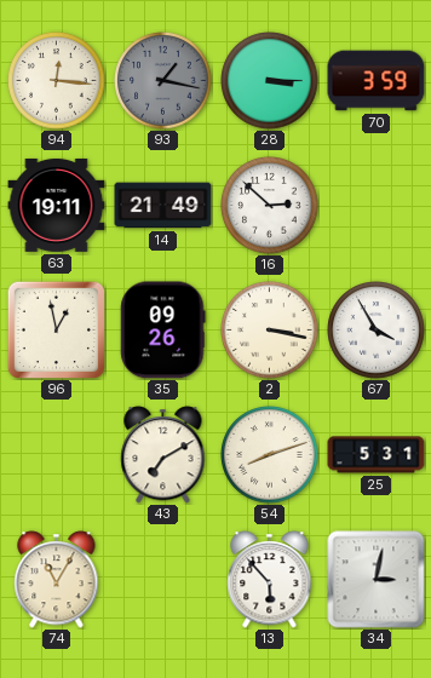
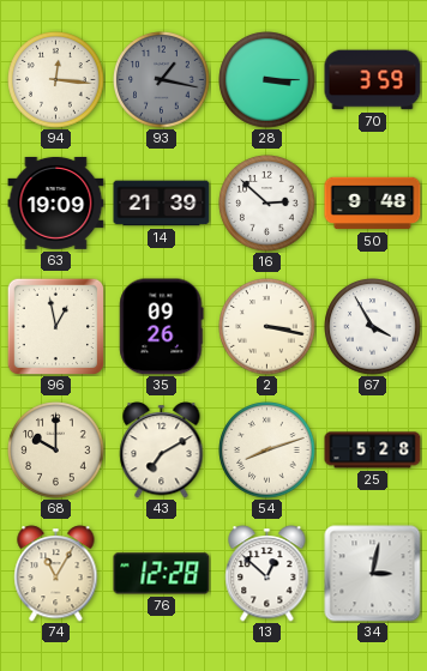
63: 19:11 -> 19:09 (56, 202)
14: 21:49 -> 21:39 (162, 204)
50: none -> 9:48 (373, 204)
68: none -> 10:00 (56, 451)
25: 5:31 -> 5:28 (373, 451)
76: none -> 12:28 (162, 574)
13: 5:53 -> 12:52 (267, 574)
